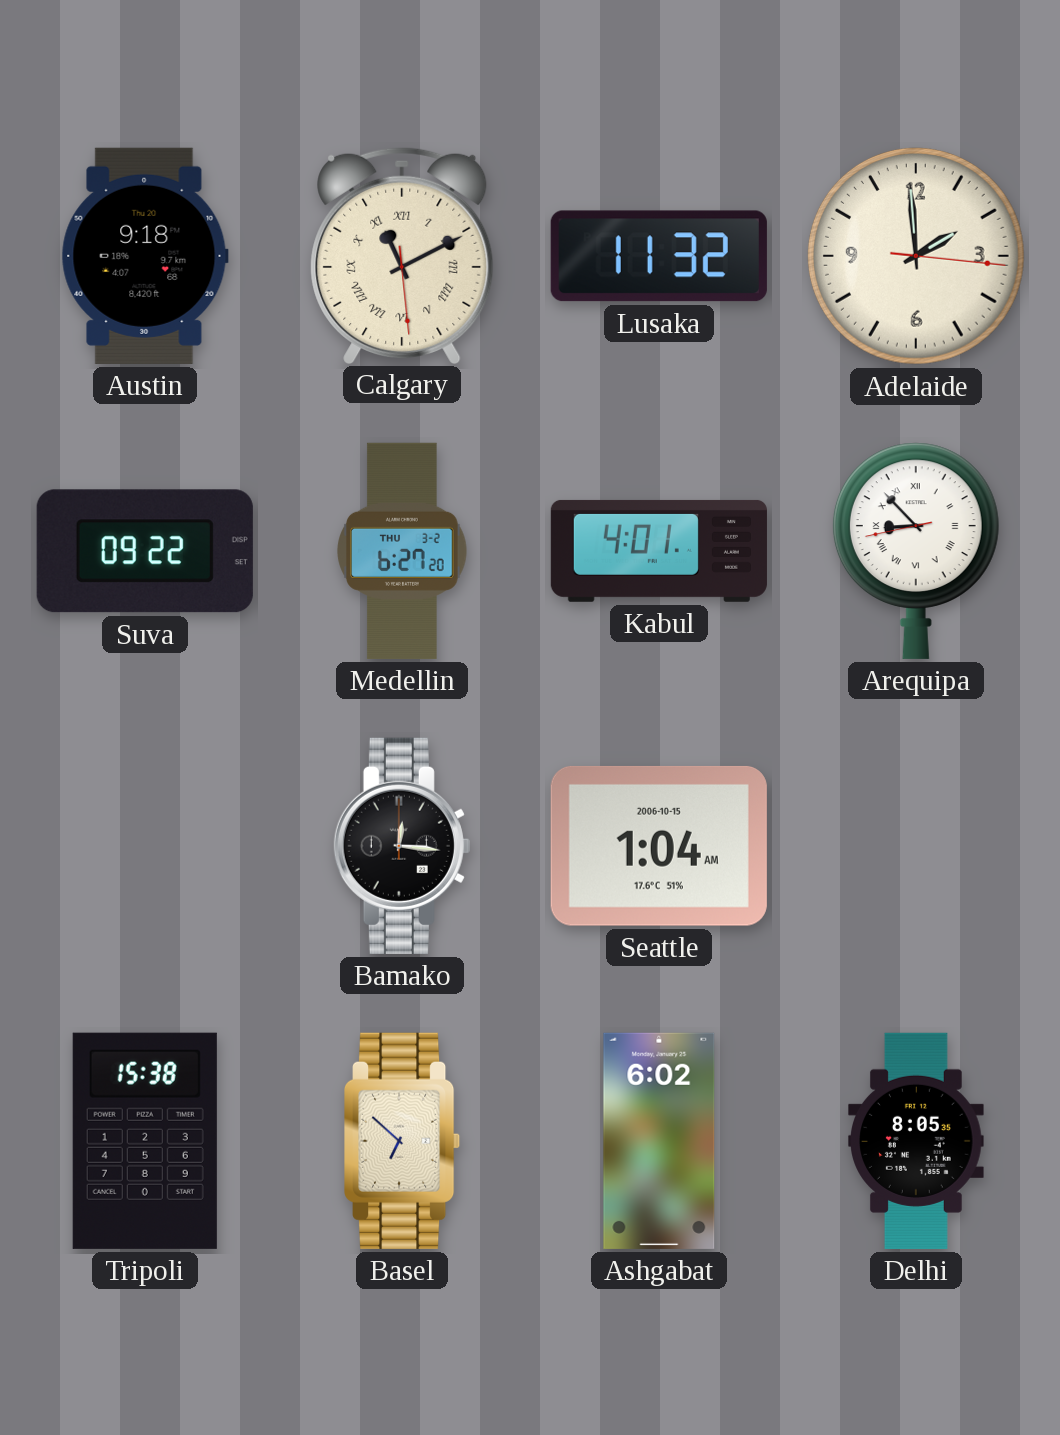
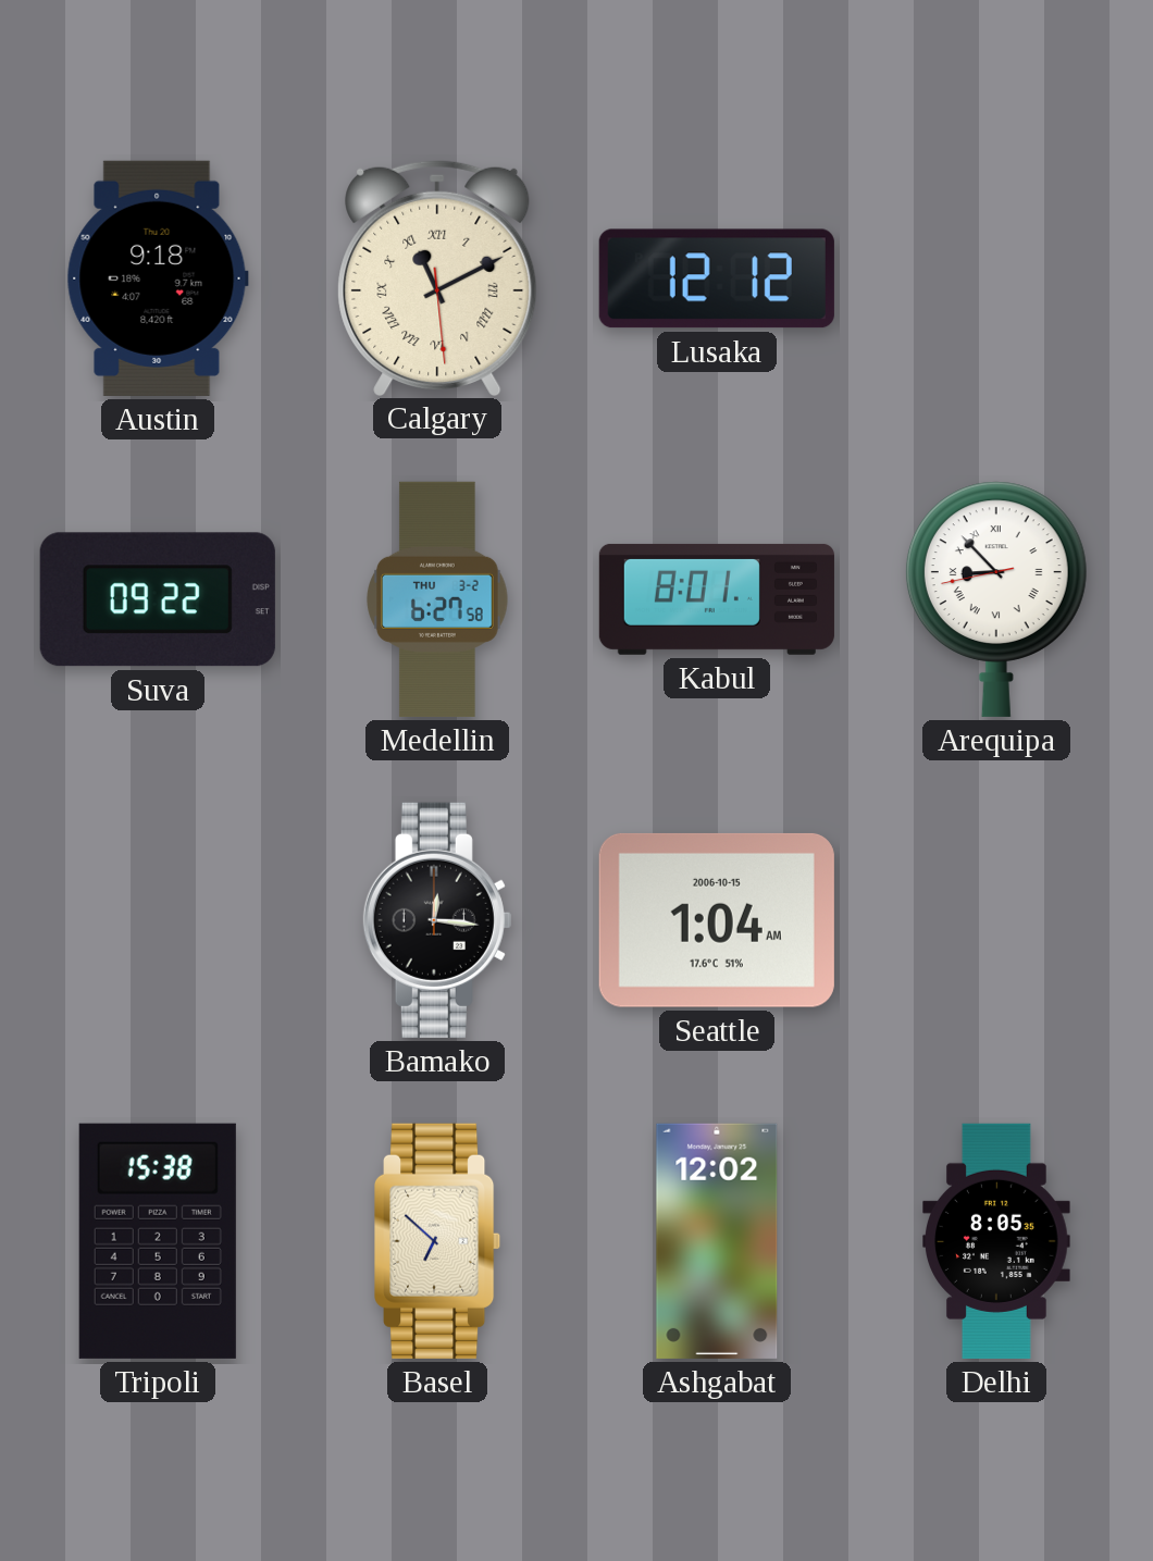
Lusaka: 11:32 -> 12:12 (717, 278)
Adelaide: 1:59 -> none (916, 256)
Medellin: 6:27:20 -> 6:27:58 (437, 599)
Kabul: 4:01 -> 8:01 (717, 599)
Ashgabat: 6:02 -> 12:02 (717, 1241)
